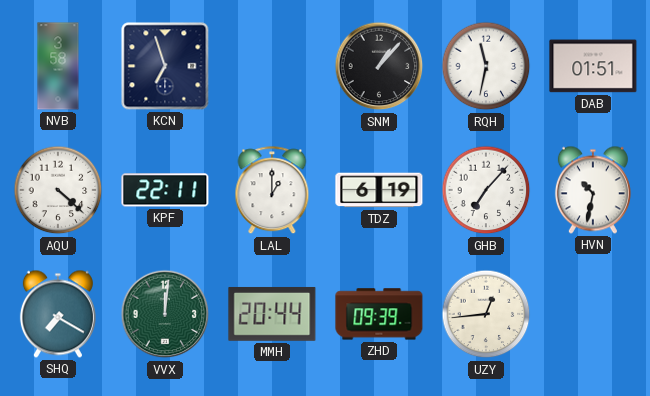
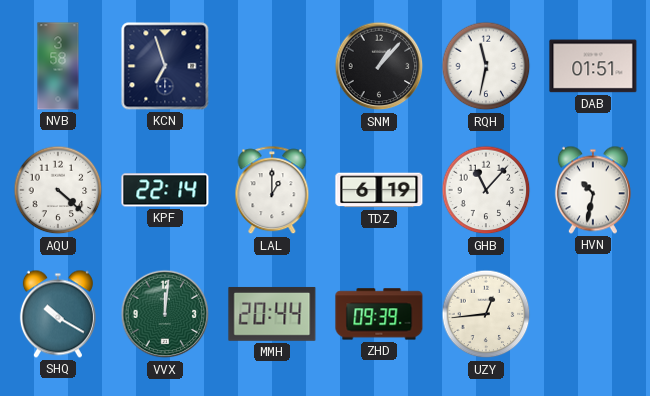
KPF: 22:11 -> 22:14 (165, 190)
GHB: 7:07 -> 11:07 (486, 190)
SHQ: 7:20 -> 10:20 (58, 314)
